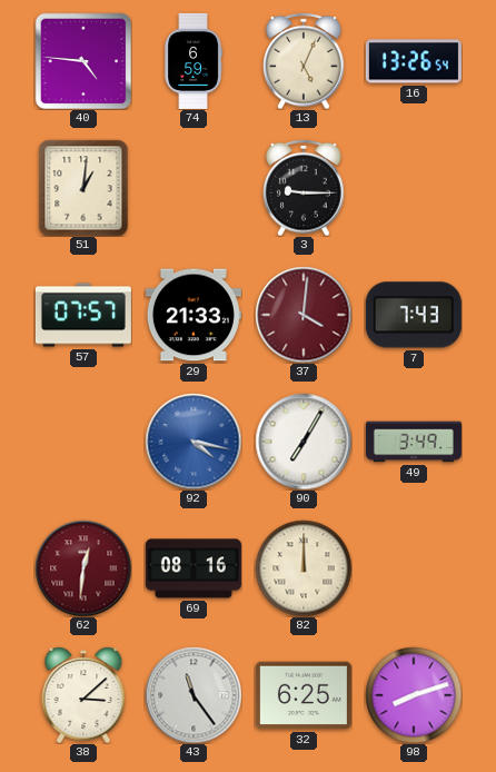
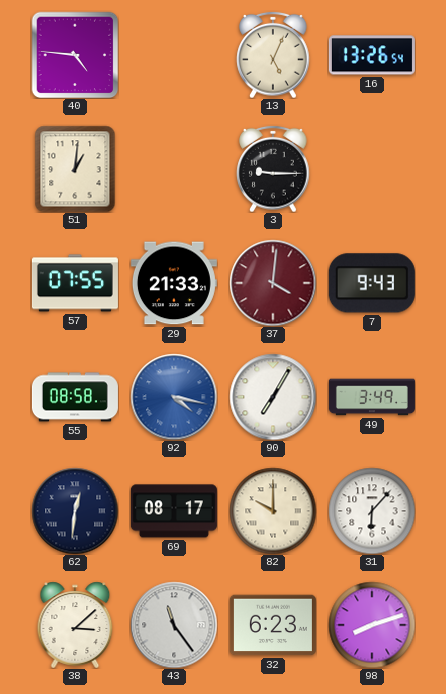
74: 6:59 -> none (194, 61)
57: 07:57 -> 07:55 (75, 283)
7: 7:43 -> 9:43 (372, 283)
55: none -> 08:58 (75, 397)
62 dial: burgundy -> navy (75, 511)
69: 08:16 -> 08:17 (174, 511)
82: 12:00 -> 10:00 (273, 511)
31: none -> 6:07 (372, 511)
32: 6:25 -> 6:23 (273, 625)
